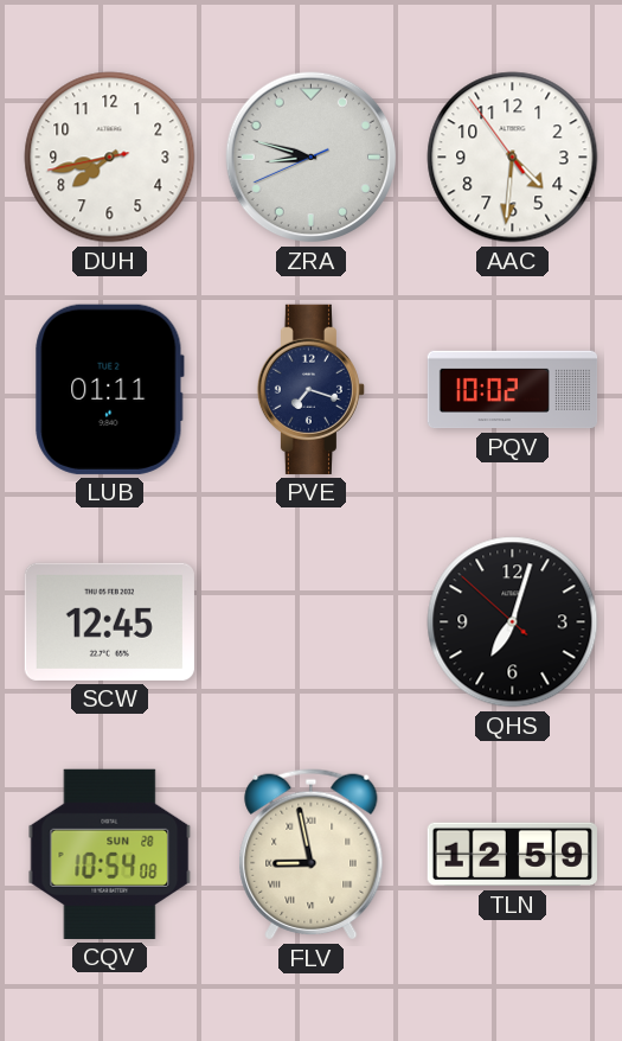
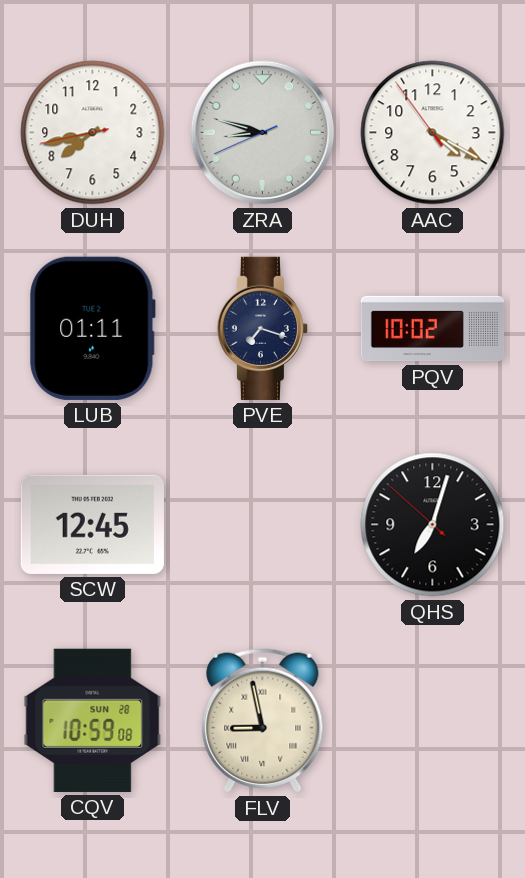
AAC: 4:30 -> 4:19 (433, 133)
CQV: 10:54 -> 10:59 (93, 720)
TLN: 12:59 -> none (512, 855)
